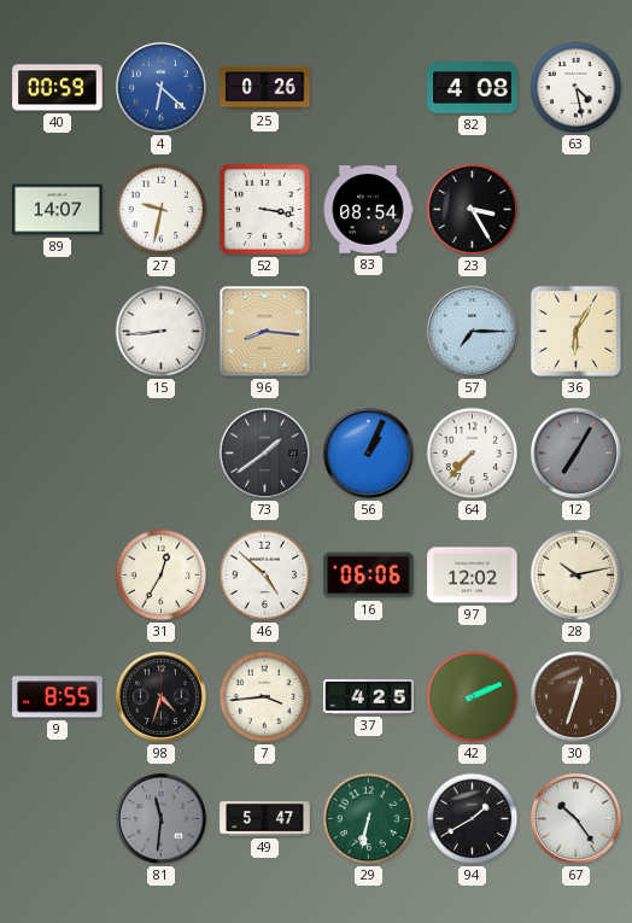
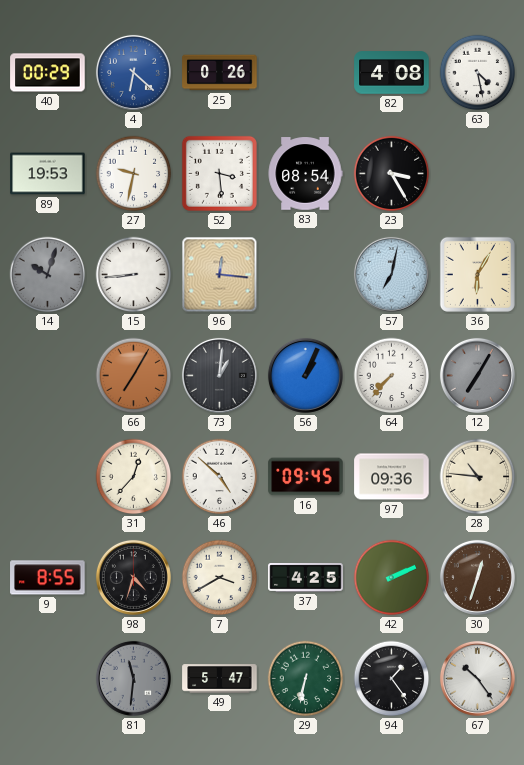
40: 00:59 -> 00:29 (48, 73)
89: 14:07 -> 19:53 (48, 174)
52: 3:17 -> 3:29 (219, 173)
14: none -> 10:03 (48, 275)
96: 8:16 -> 12:16 (220, 275)
57: 7:15 -> 7:02 (391, 274)
66: none -> 7:05 (134, 376)
73: 1:39 -> 1:01 (219, 375)
31: 12:35 -> 12:37 (134, 477)
16: 06:06 -> 09:45 (306, 477)
97: 12:02 -> 09:36 (392, 477)
28: 10:13 -> 10:46 (478, 477)
7: 3:44 -> 3:40 (220, 578)
94: 1:40 -> 1:24 (392, 679)
